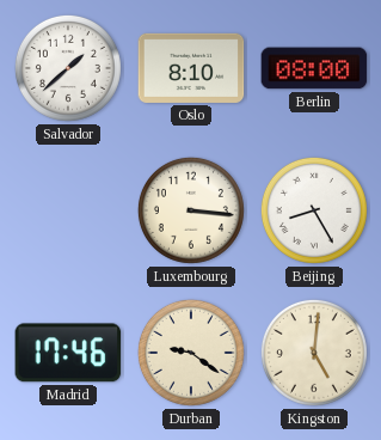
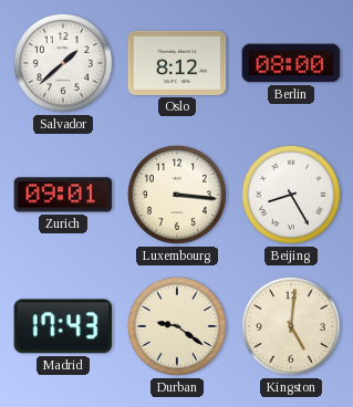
Oslo: 8:10 -> 8:12 (177, 63)
Zurich: none -> 09:01 (63, 195)
Madrid: 17:46 -> 17:43 (63, 326)
